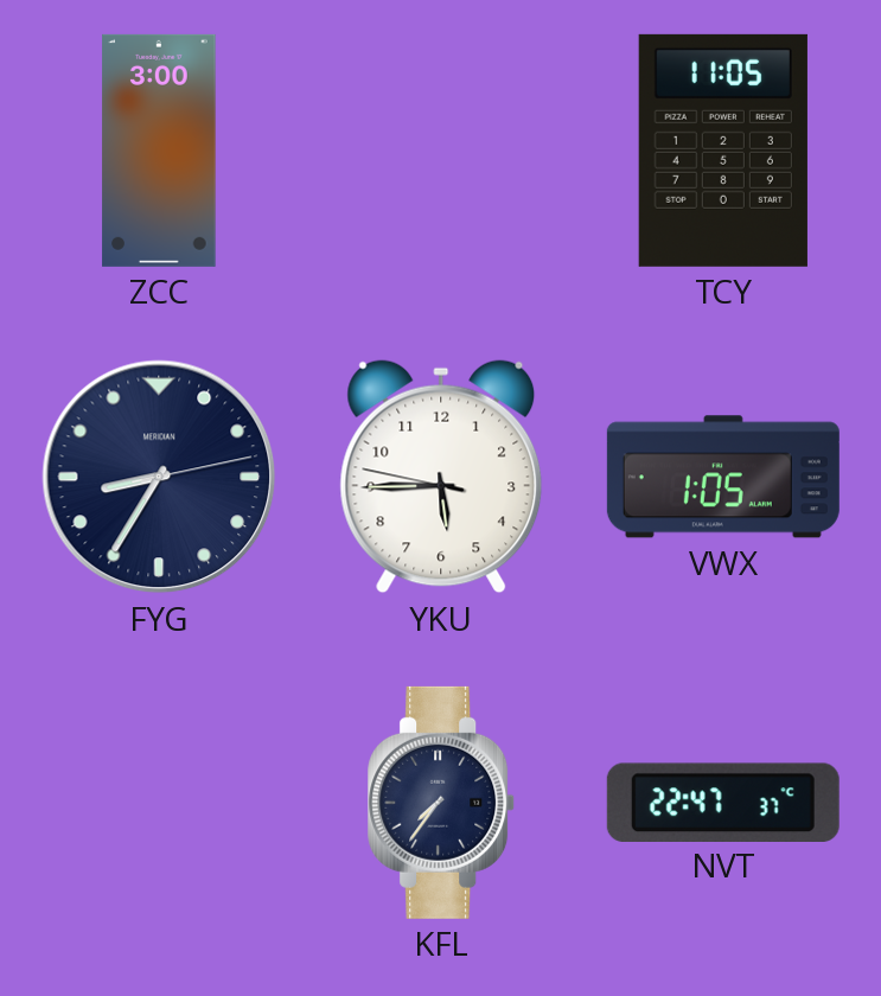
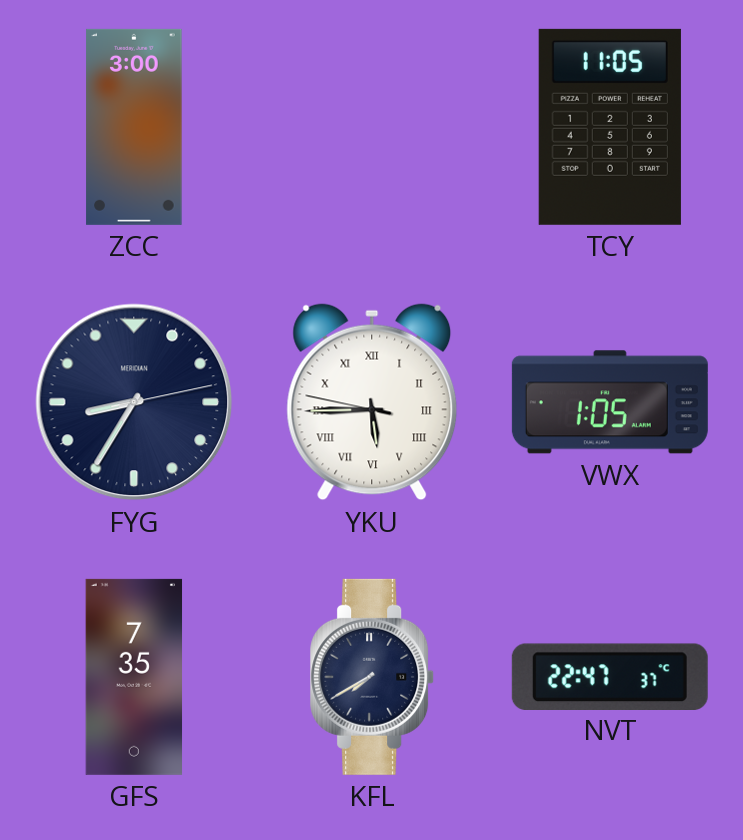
YKU numerals: Arabic -> Roman (372, 402)
GFS: none -> 7:35 (134, 677)
KFL: 7:36 -> 7:40 (373, 677)
